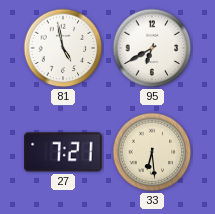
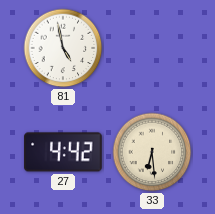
95: 6:40 -> none (152, 48)
27: 7:21 -> 4:42 (63, 152)
